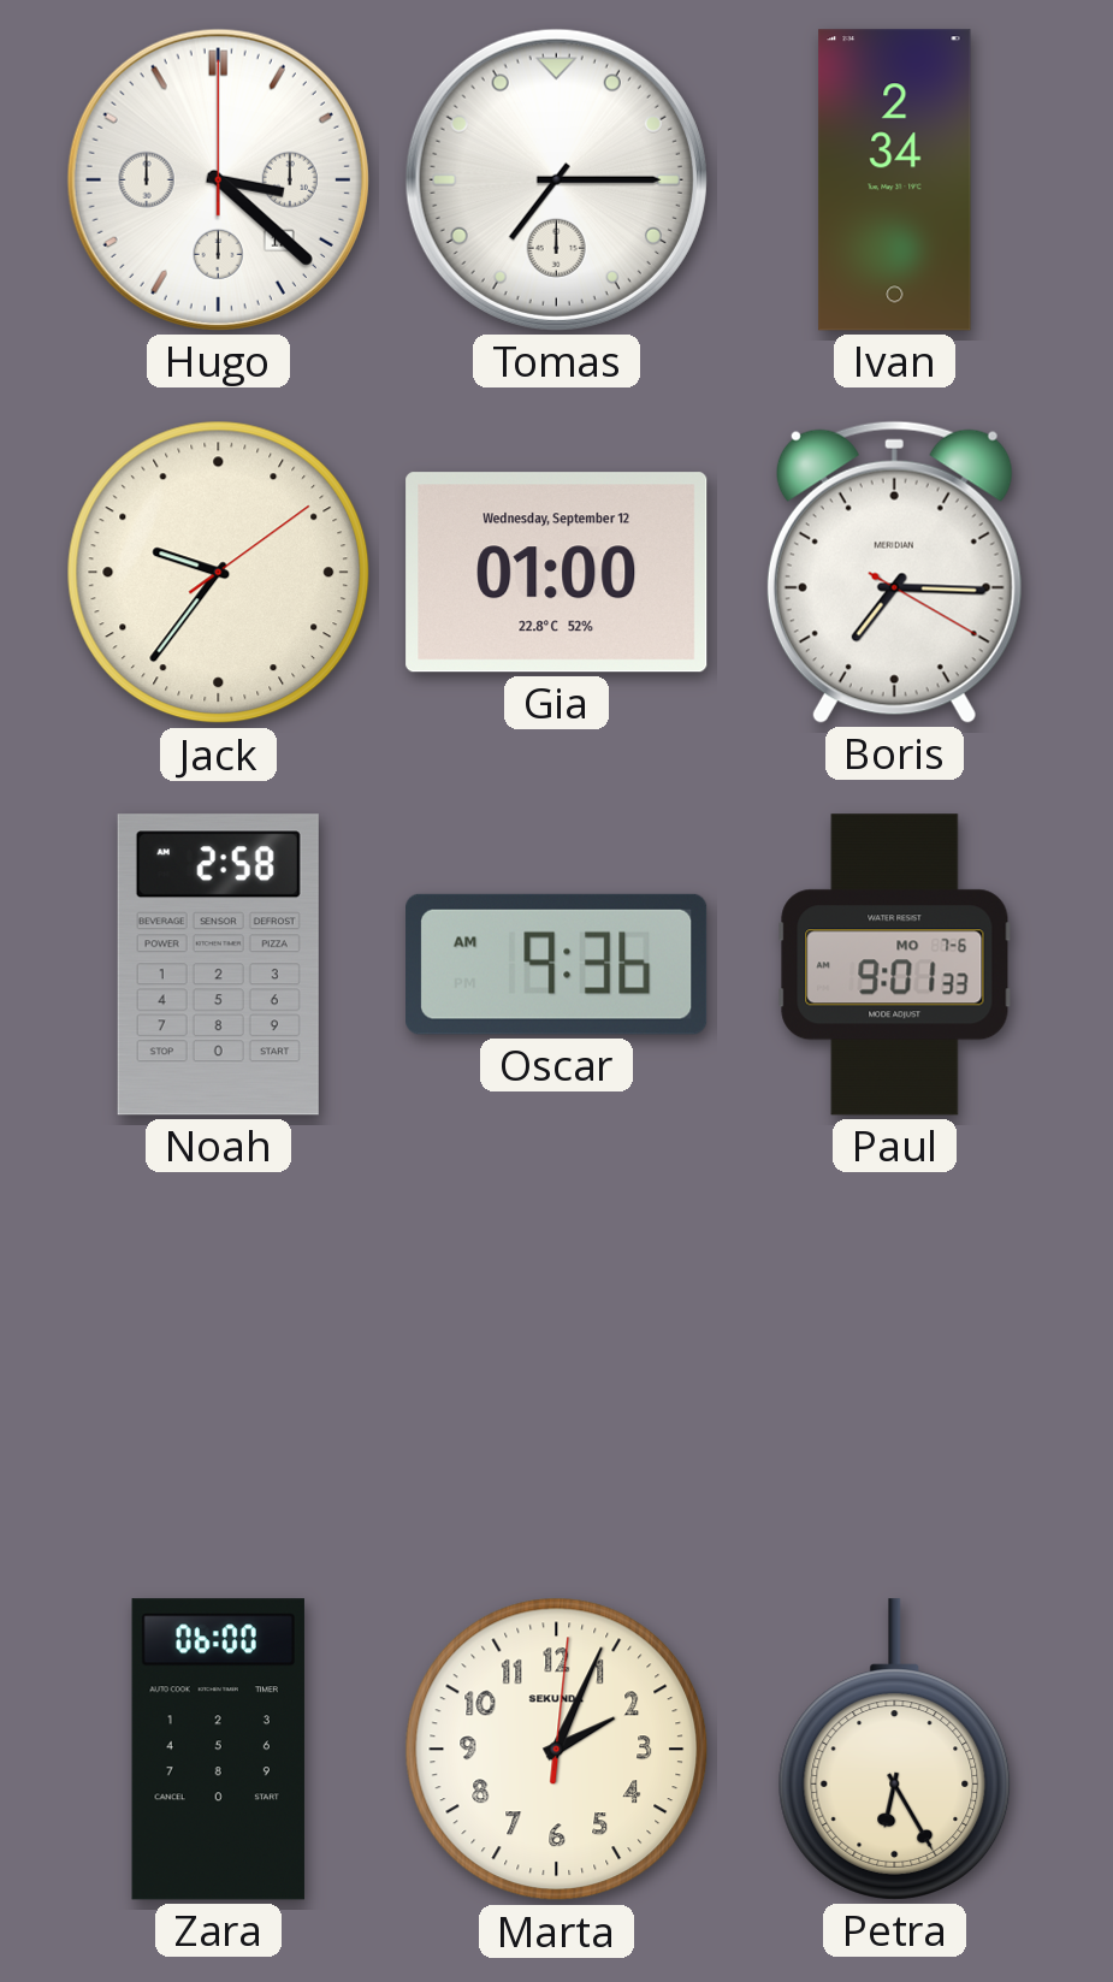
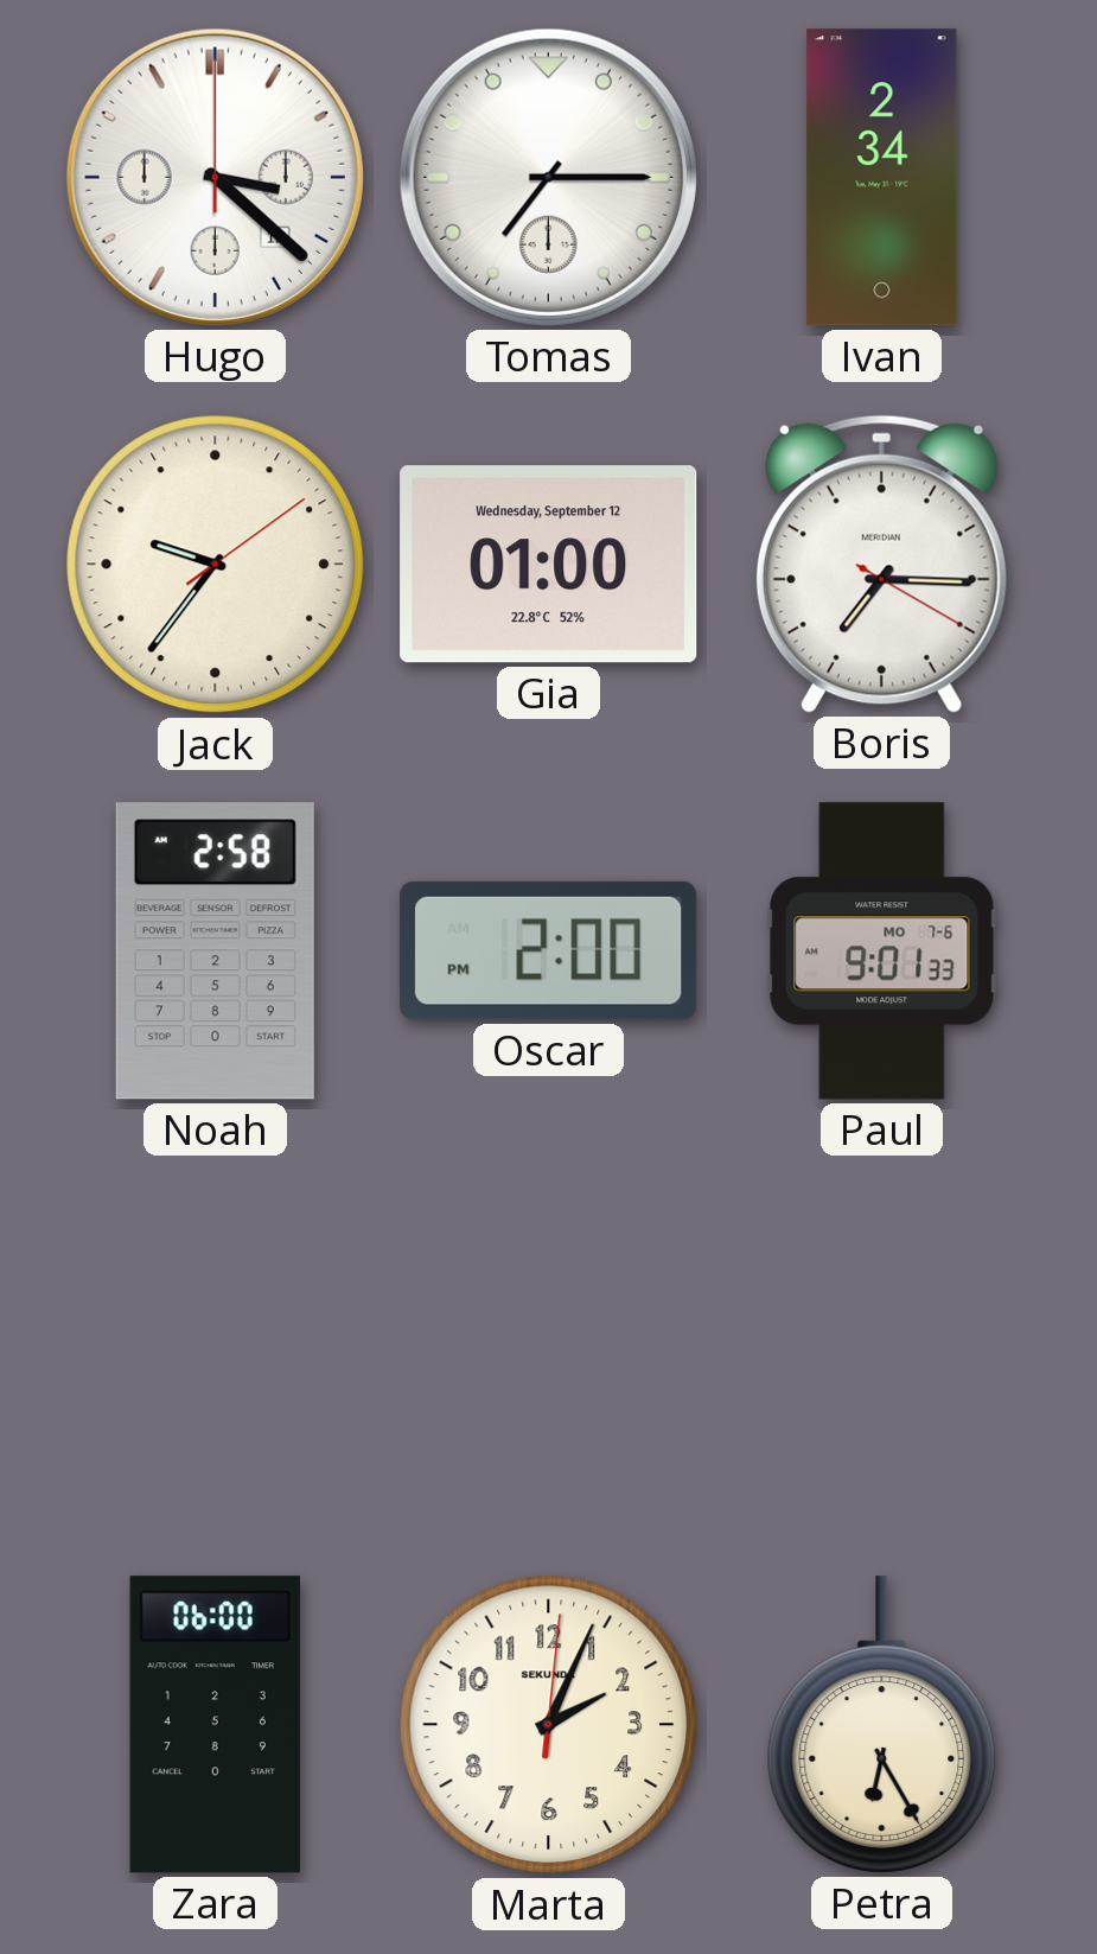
Oscar: 9:36 -> 2:00 (549, 950)
